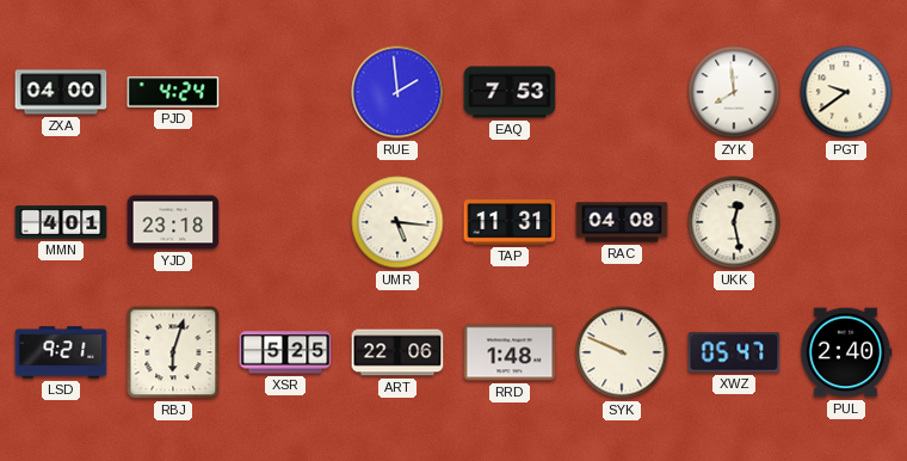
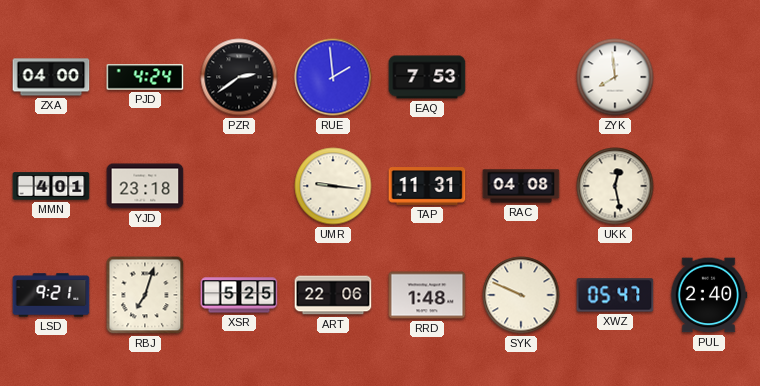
PZR: none -> 2:39 (239, 77)
PGT: 9:39 -> none (846, 92)
UMR: 5:16 -> 9:16 (333, 186)
RBJ: 6:03 -> 7:03 (145, 295)
